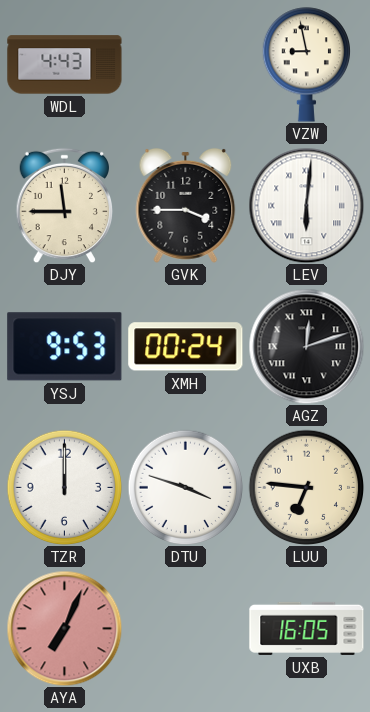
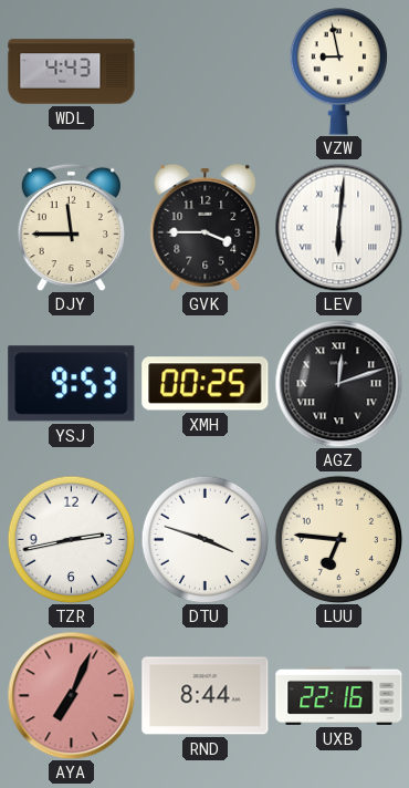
XMH: 00:24 -> 00:25 (206, 384)
TZR: 12:00 -> 2:43 (71, 539)
RND: none -> 8:44 (206, 696)
UXB: 16:05 -> 22:16 (339, 695)
